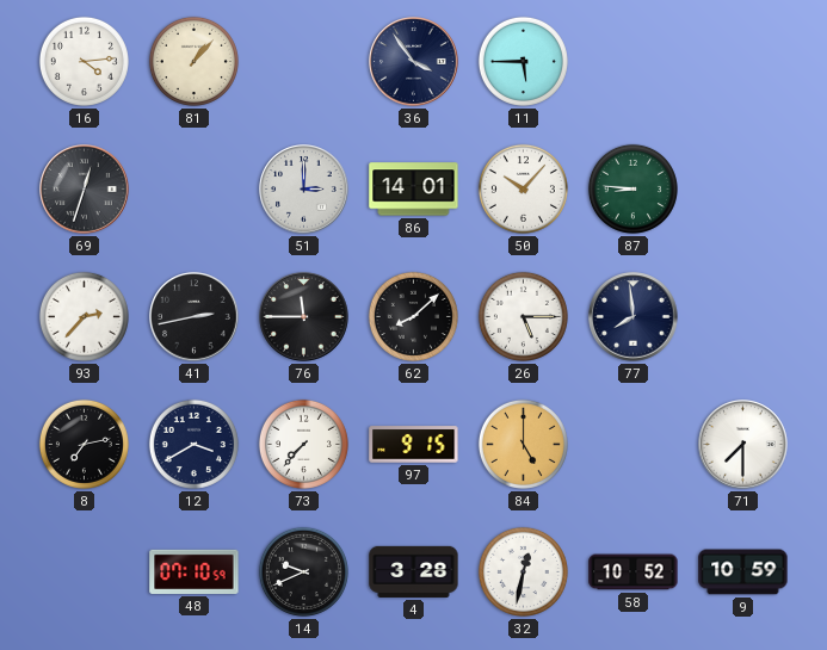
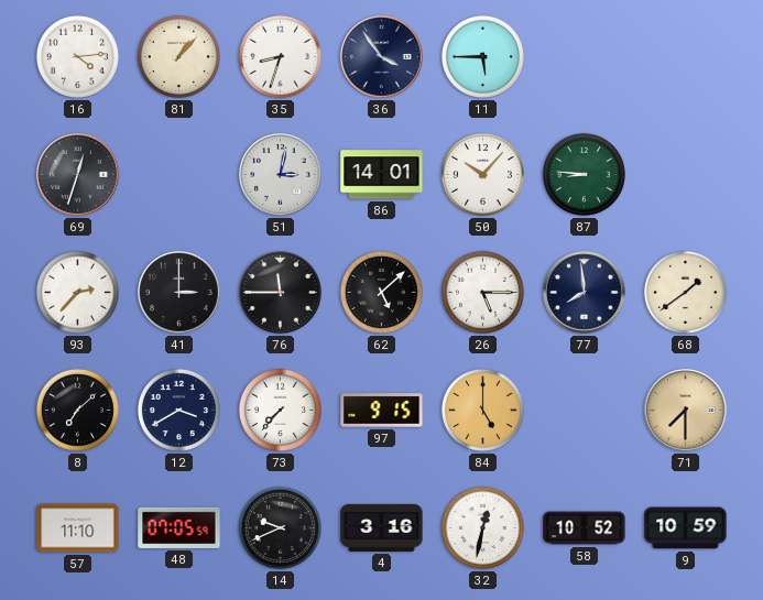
35: none -> 8:33 (280, 56)
51: 3:00 -> 3:02 (281, 175)
41: 2:43 -> 3:00 (179, 293)
62: 8:08 -> 5:08 (381, 292)
68: none -> 1:39 (685, 292)
8: 7:13 -> 7:08 (77, 410)
71 dial: white -> champagne (686, 411)
57: none -> 11:10 (78, 528)
48: 07:10 -> 07:05 (179, 527)
4: 3:28 -> 3:16 (382, 527)
